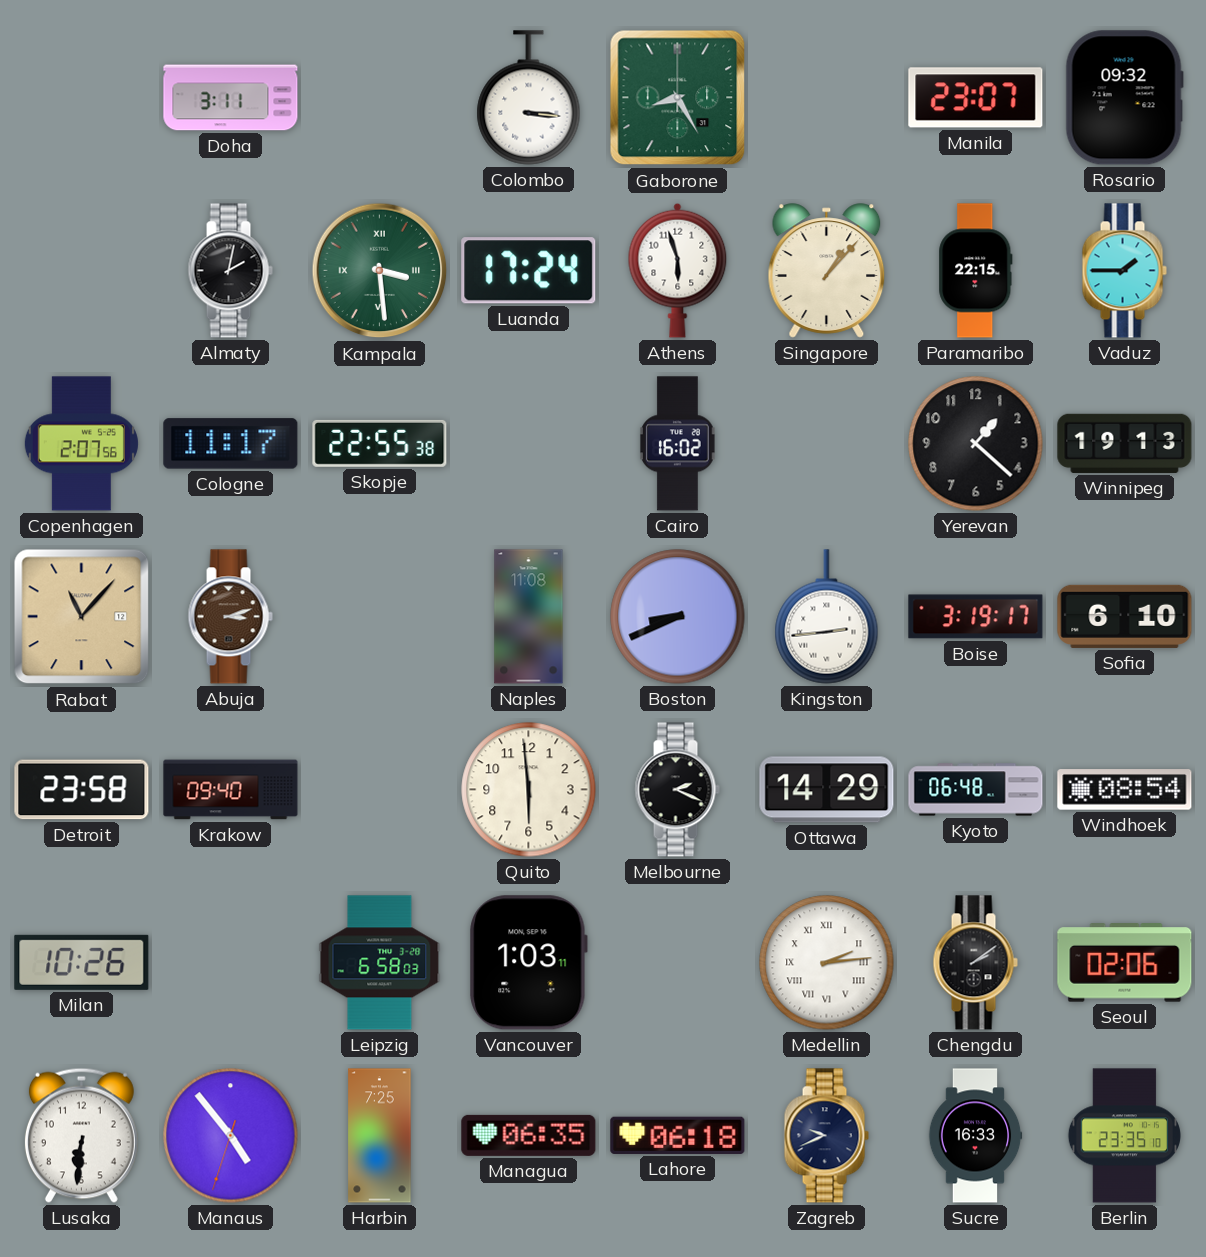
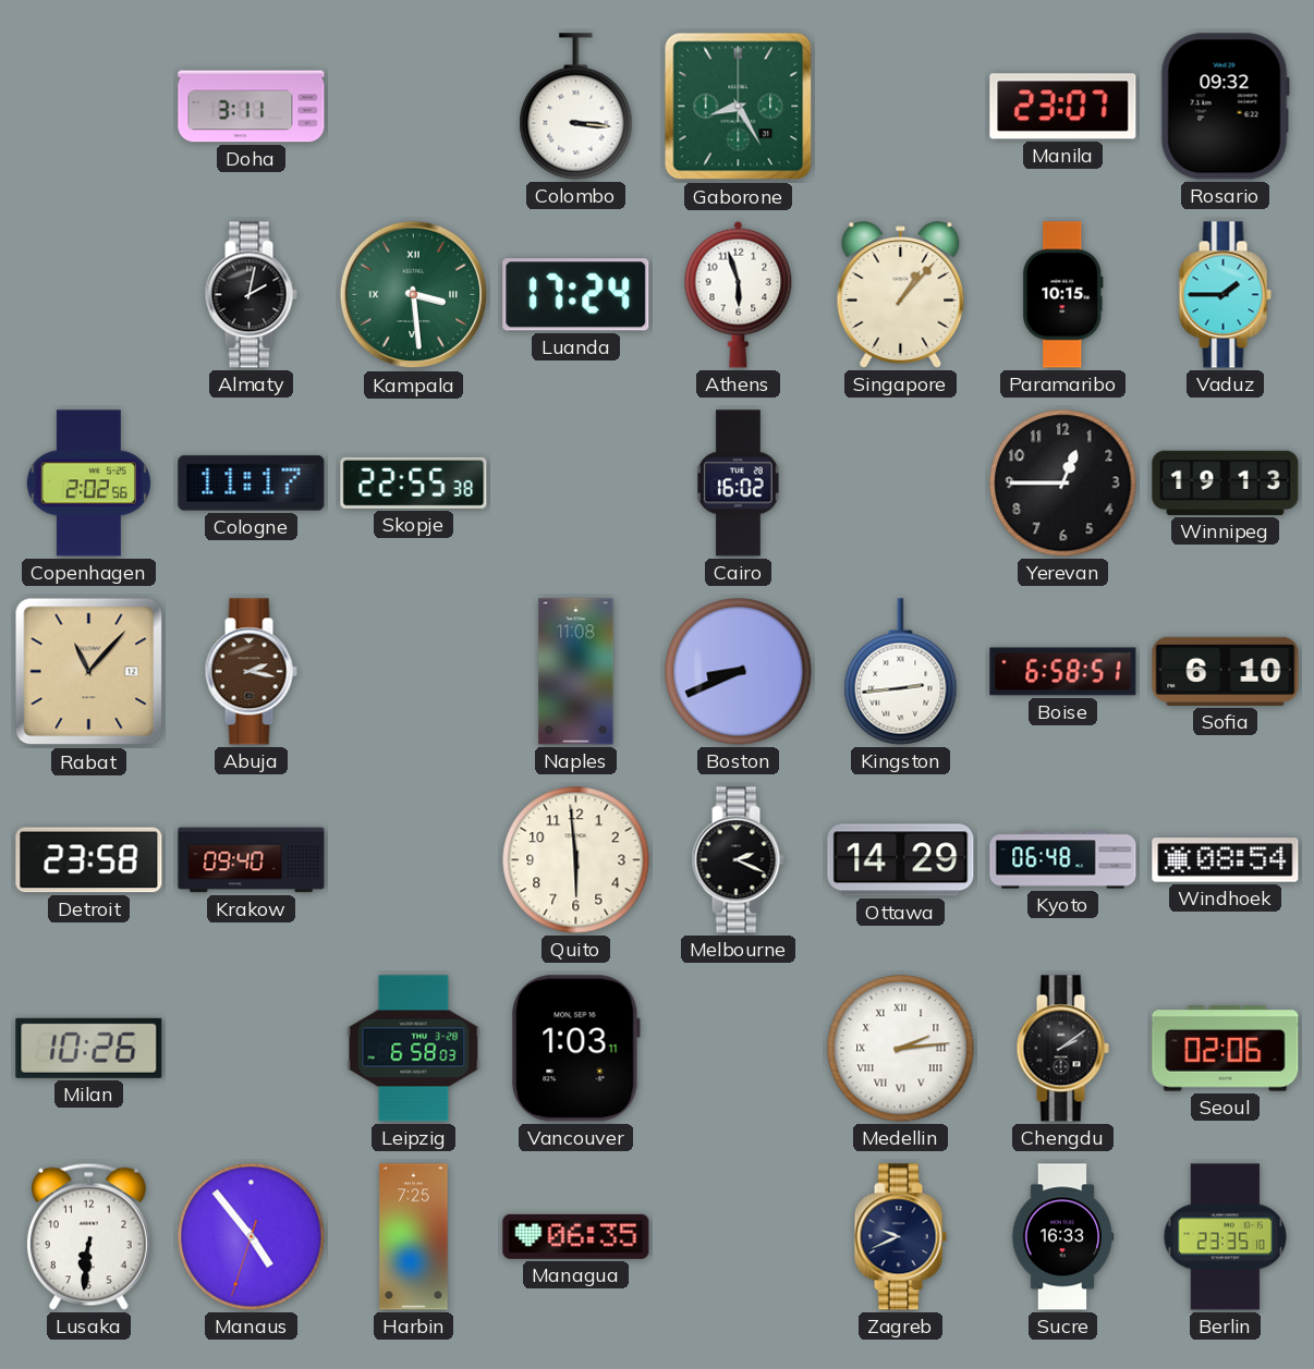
Paramaribo: 22:15 -> 10:15 (1063, 295)
Copenhagen: 2:07 -> 2:02 (88, 484)
Yerevan: 1:22 -> 12:45 (1063, 484)
Abuja: 3:12 -> 2:17 (251, 672)
Boise: 3:19 -> 6:58 (1063, 672)
Lahore: 06:18 -> none (678, 1135)
